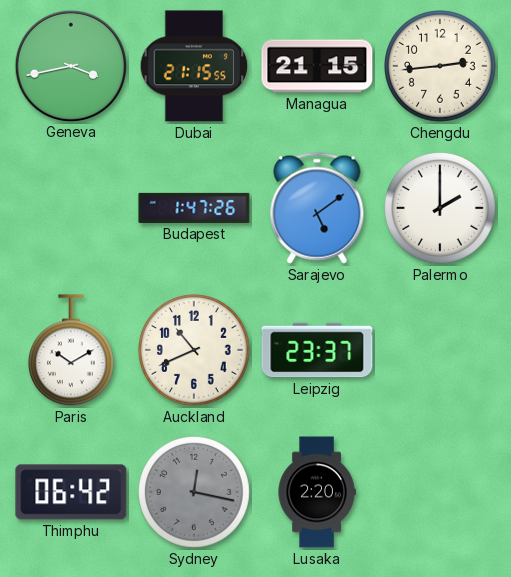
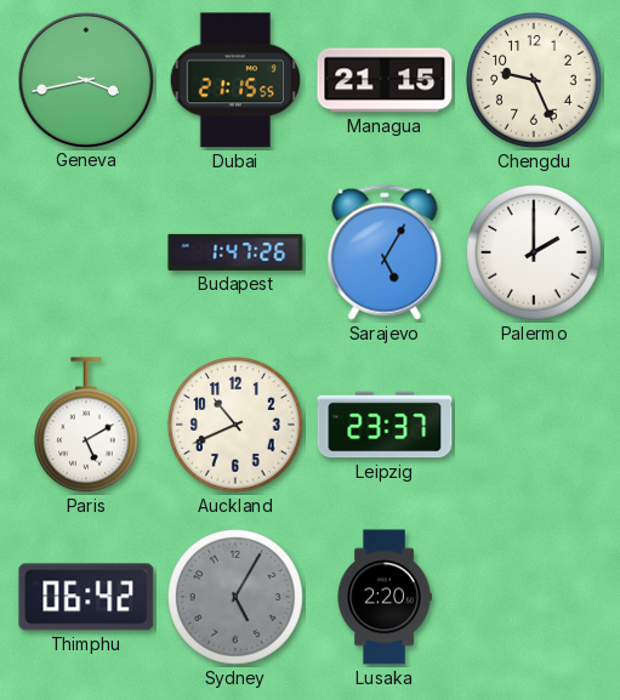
Chengdu: 2:44 -> 9:26 (535, 81)
Sarajevo: 5:09 -> 5:05 (385, 252)
Paris: 10:10 -> 5:10 (86, 426)
Sydney: 12:17 -> 5:05 (237, 598)
